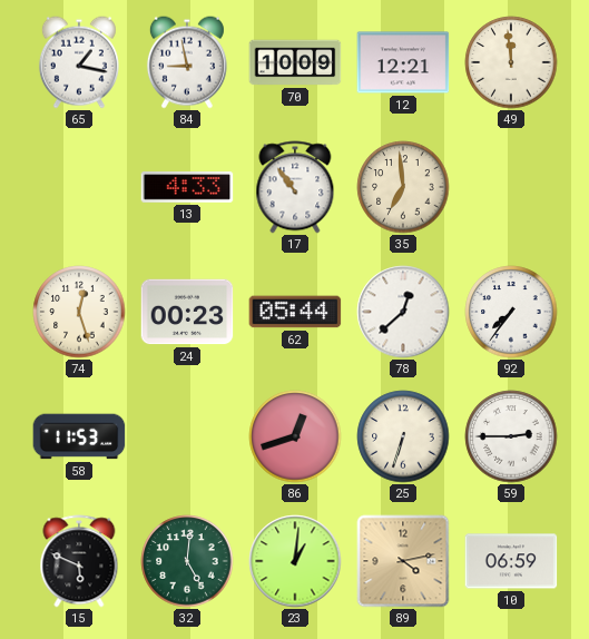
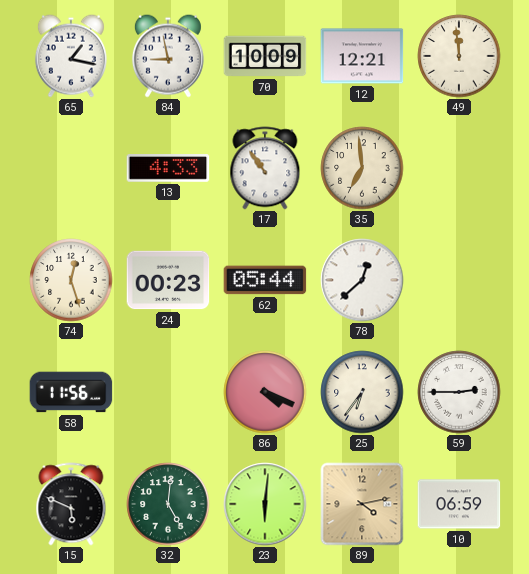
92: 7:36 -> none (511, 312)
58: 11:53 -> 11:56 (71, 392)
86: 12:42 -> 4:19 (265, 392)
25: 6:33 -> 6:36 (362, 392)
23: 1:01 -> 6:01 (265, 504)
